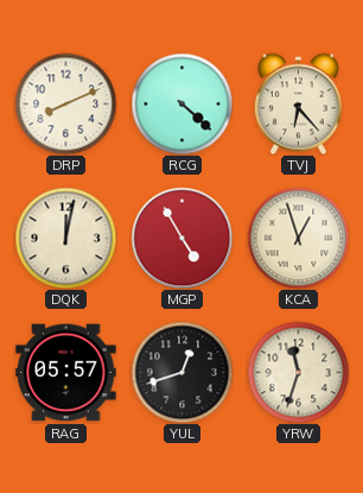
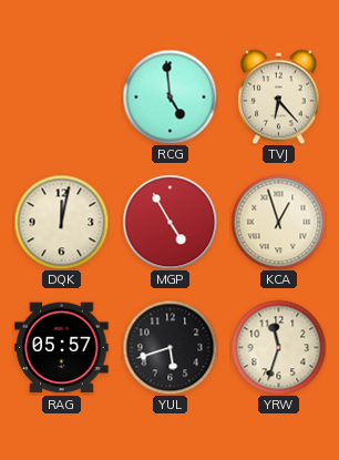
DRP: 8:11 -> none (65, 103)
RCG: 4:22 -> 4:59 (169, 96)
YUL: 12:42 -> 5:42 (169, 347)
